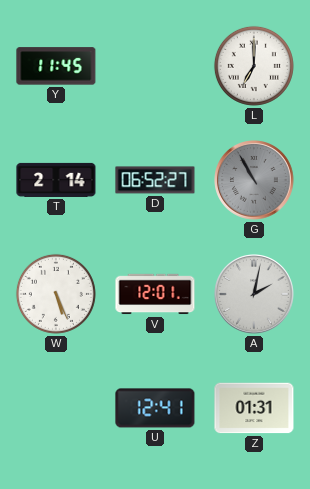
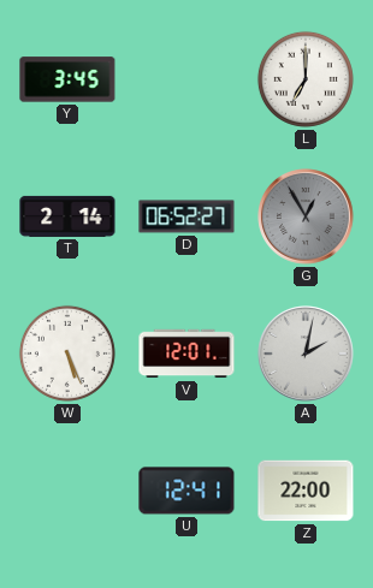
Y: 11:45 -> 3:45 (67, 79)
G: 10:55 -> 12:55 (306, 216)
Z: 01:31 -> 22:00 (306, 491)
